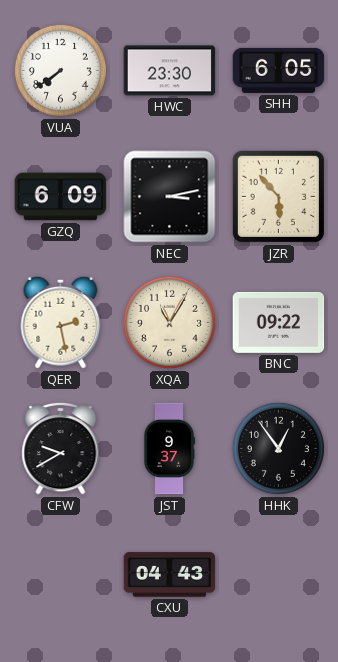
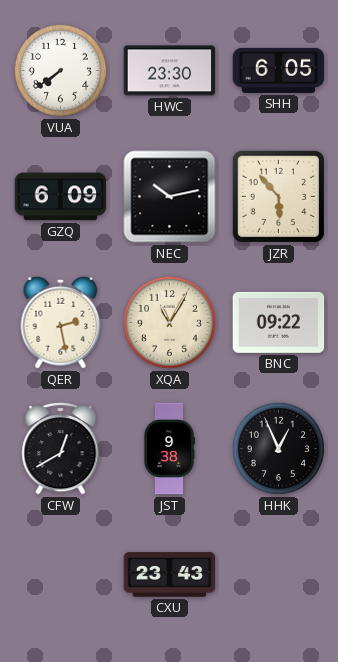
NEC: 3:13 -> 10:13 (170, 197)
CFW: 9:40 -> 12:40 (61, 448)
JST: 9:37 -> 9:38 (169, 449)
HHK: 12:54 -> 12:56 (278, 448)
CXU: 04:43 -> 23:43 (170, 575)
